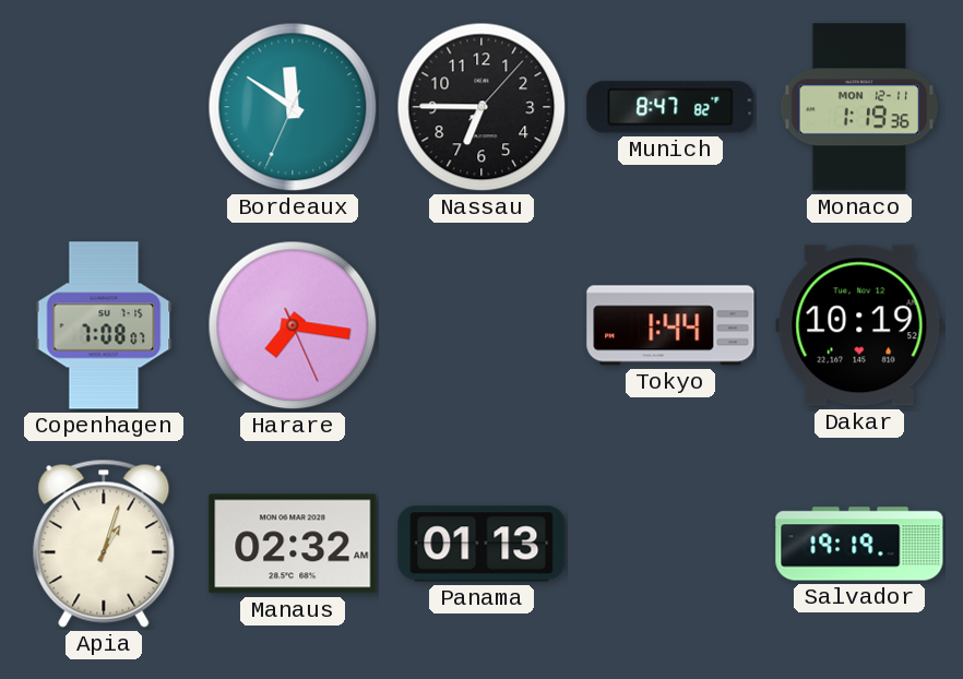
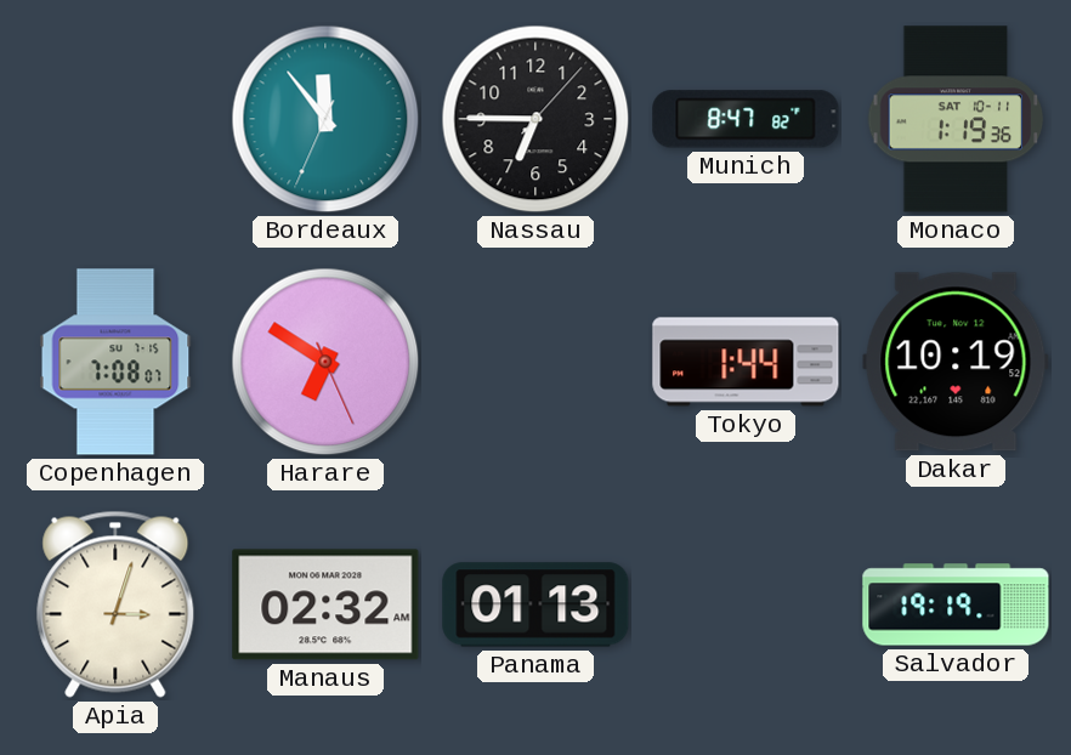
Bordeaux: 11:50 -> 11:53 (325, 119)
Monaco date: MON 12-11 -> SAT 10-11 (956, 119)
Harare: 7:16 -> 6:50 (325, 362)
Apia: 1:03 -> 3:03 (115, 604)
